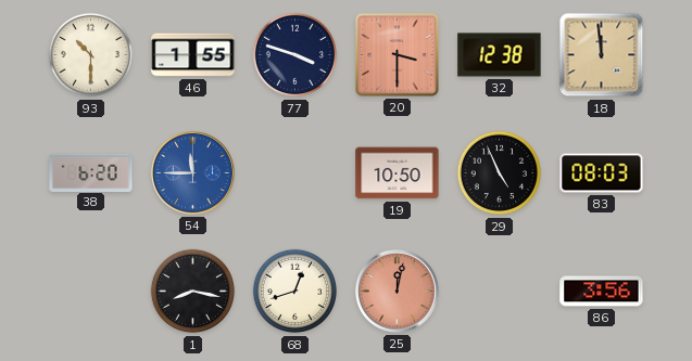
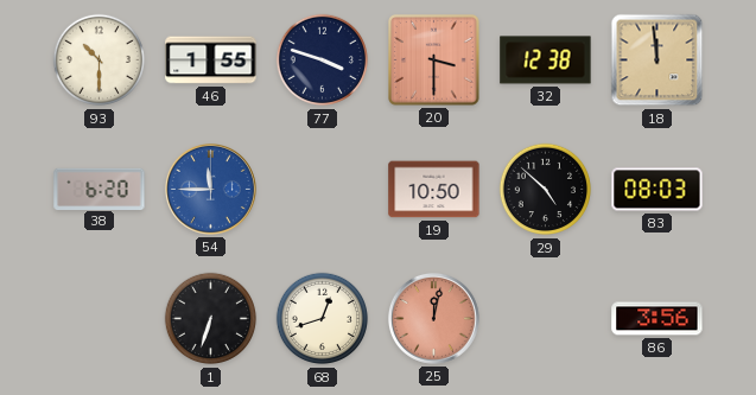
29: 4:56 -> 4:52 (546, 190)
1: 8:17 -> 6:33 (211, 319)
